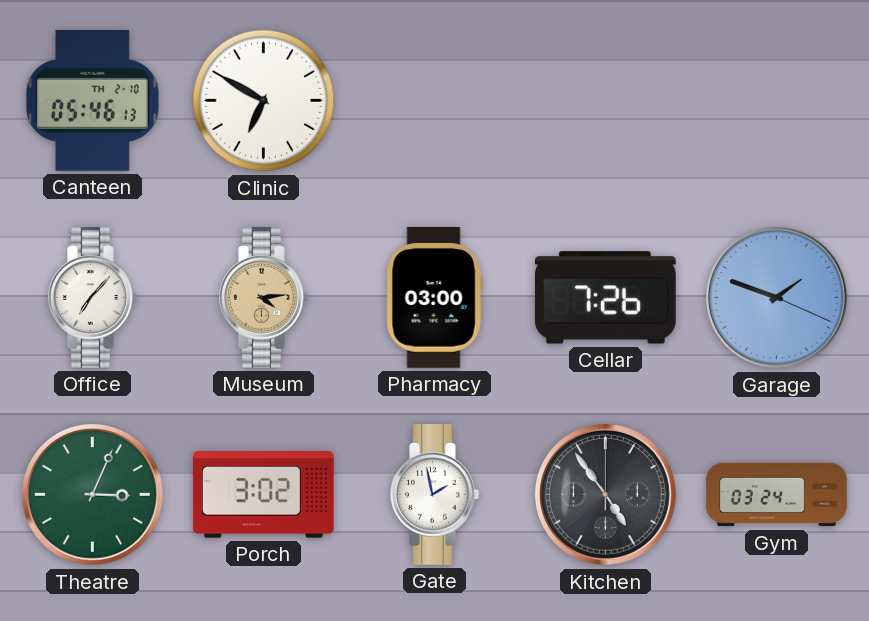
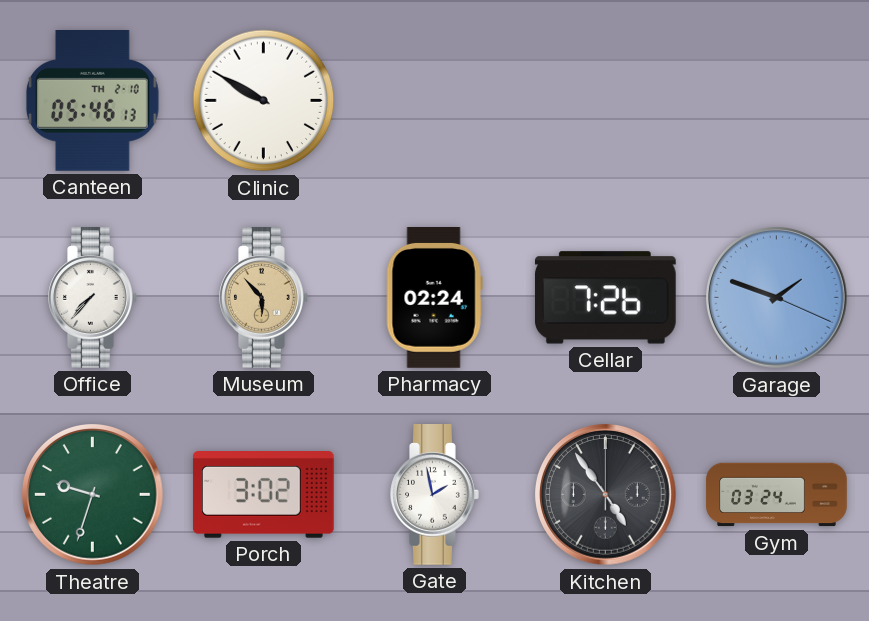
Clinic: 6:50 -> 9:50 (264, 101)
Office: 7:07 -> 7:37 (93, 298)
Museum: 4:14 -> 5:53 (264, 298)
Pharmacy: 03:00 -> 02:24 (434, 298)
Theatre: 3:04 -> 9:33 (93, 495)
